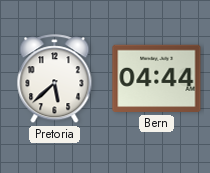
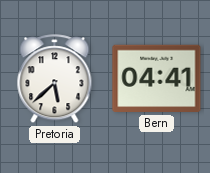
Bern: 04:44 -> 04:41 (157, 79)
